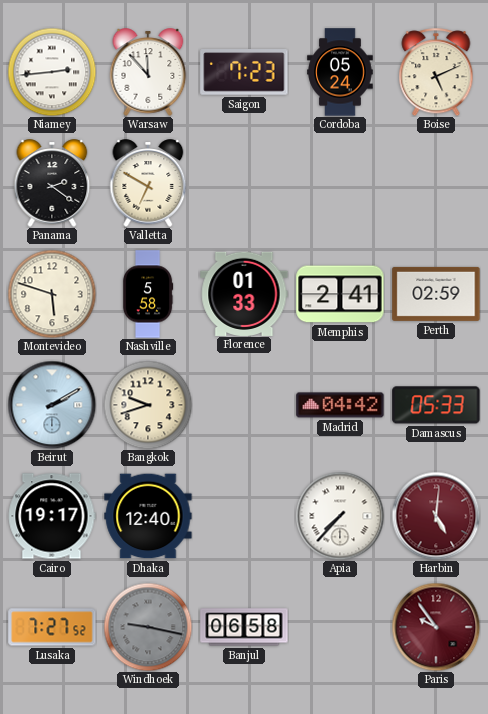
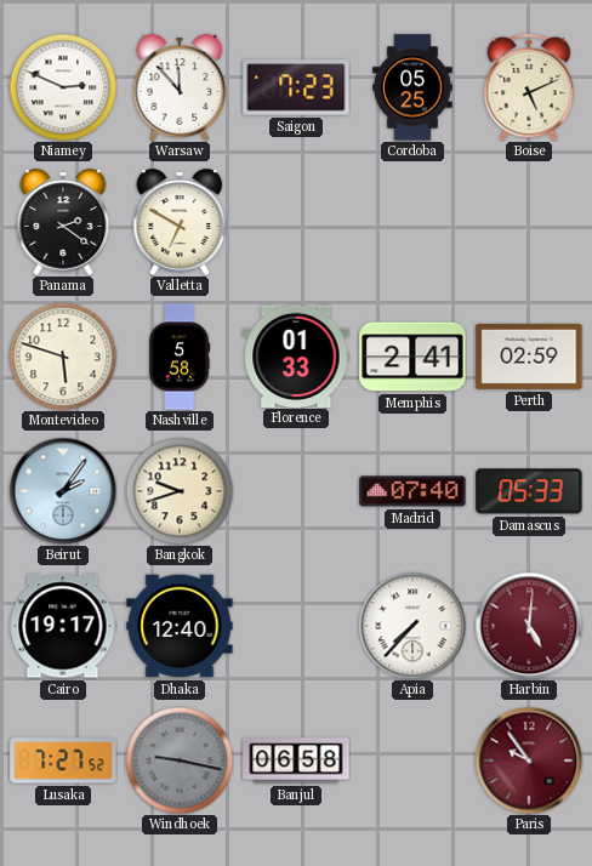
Niamey: 2:44 -> 2:49 (63, 87)
Cordoba: 05:24 -> 05:25 (412, 87)
Beirut: 2:10 -> 2:06 (63, 491)
Madrid: 04:42 -> 07:40 (412, 491)
